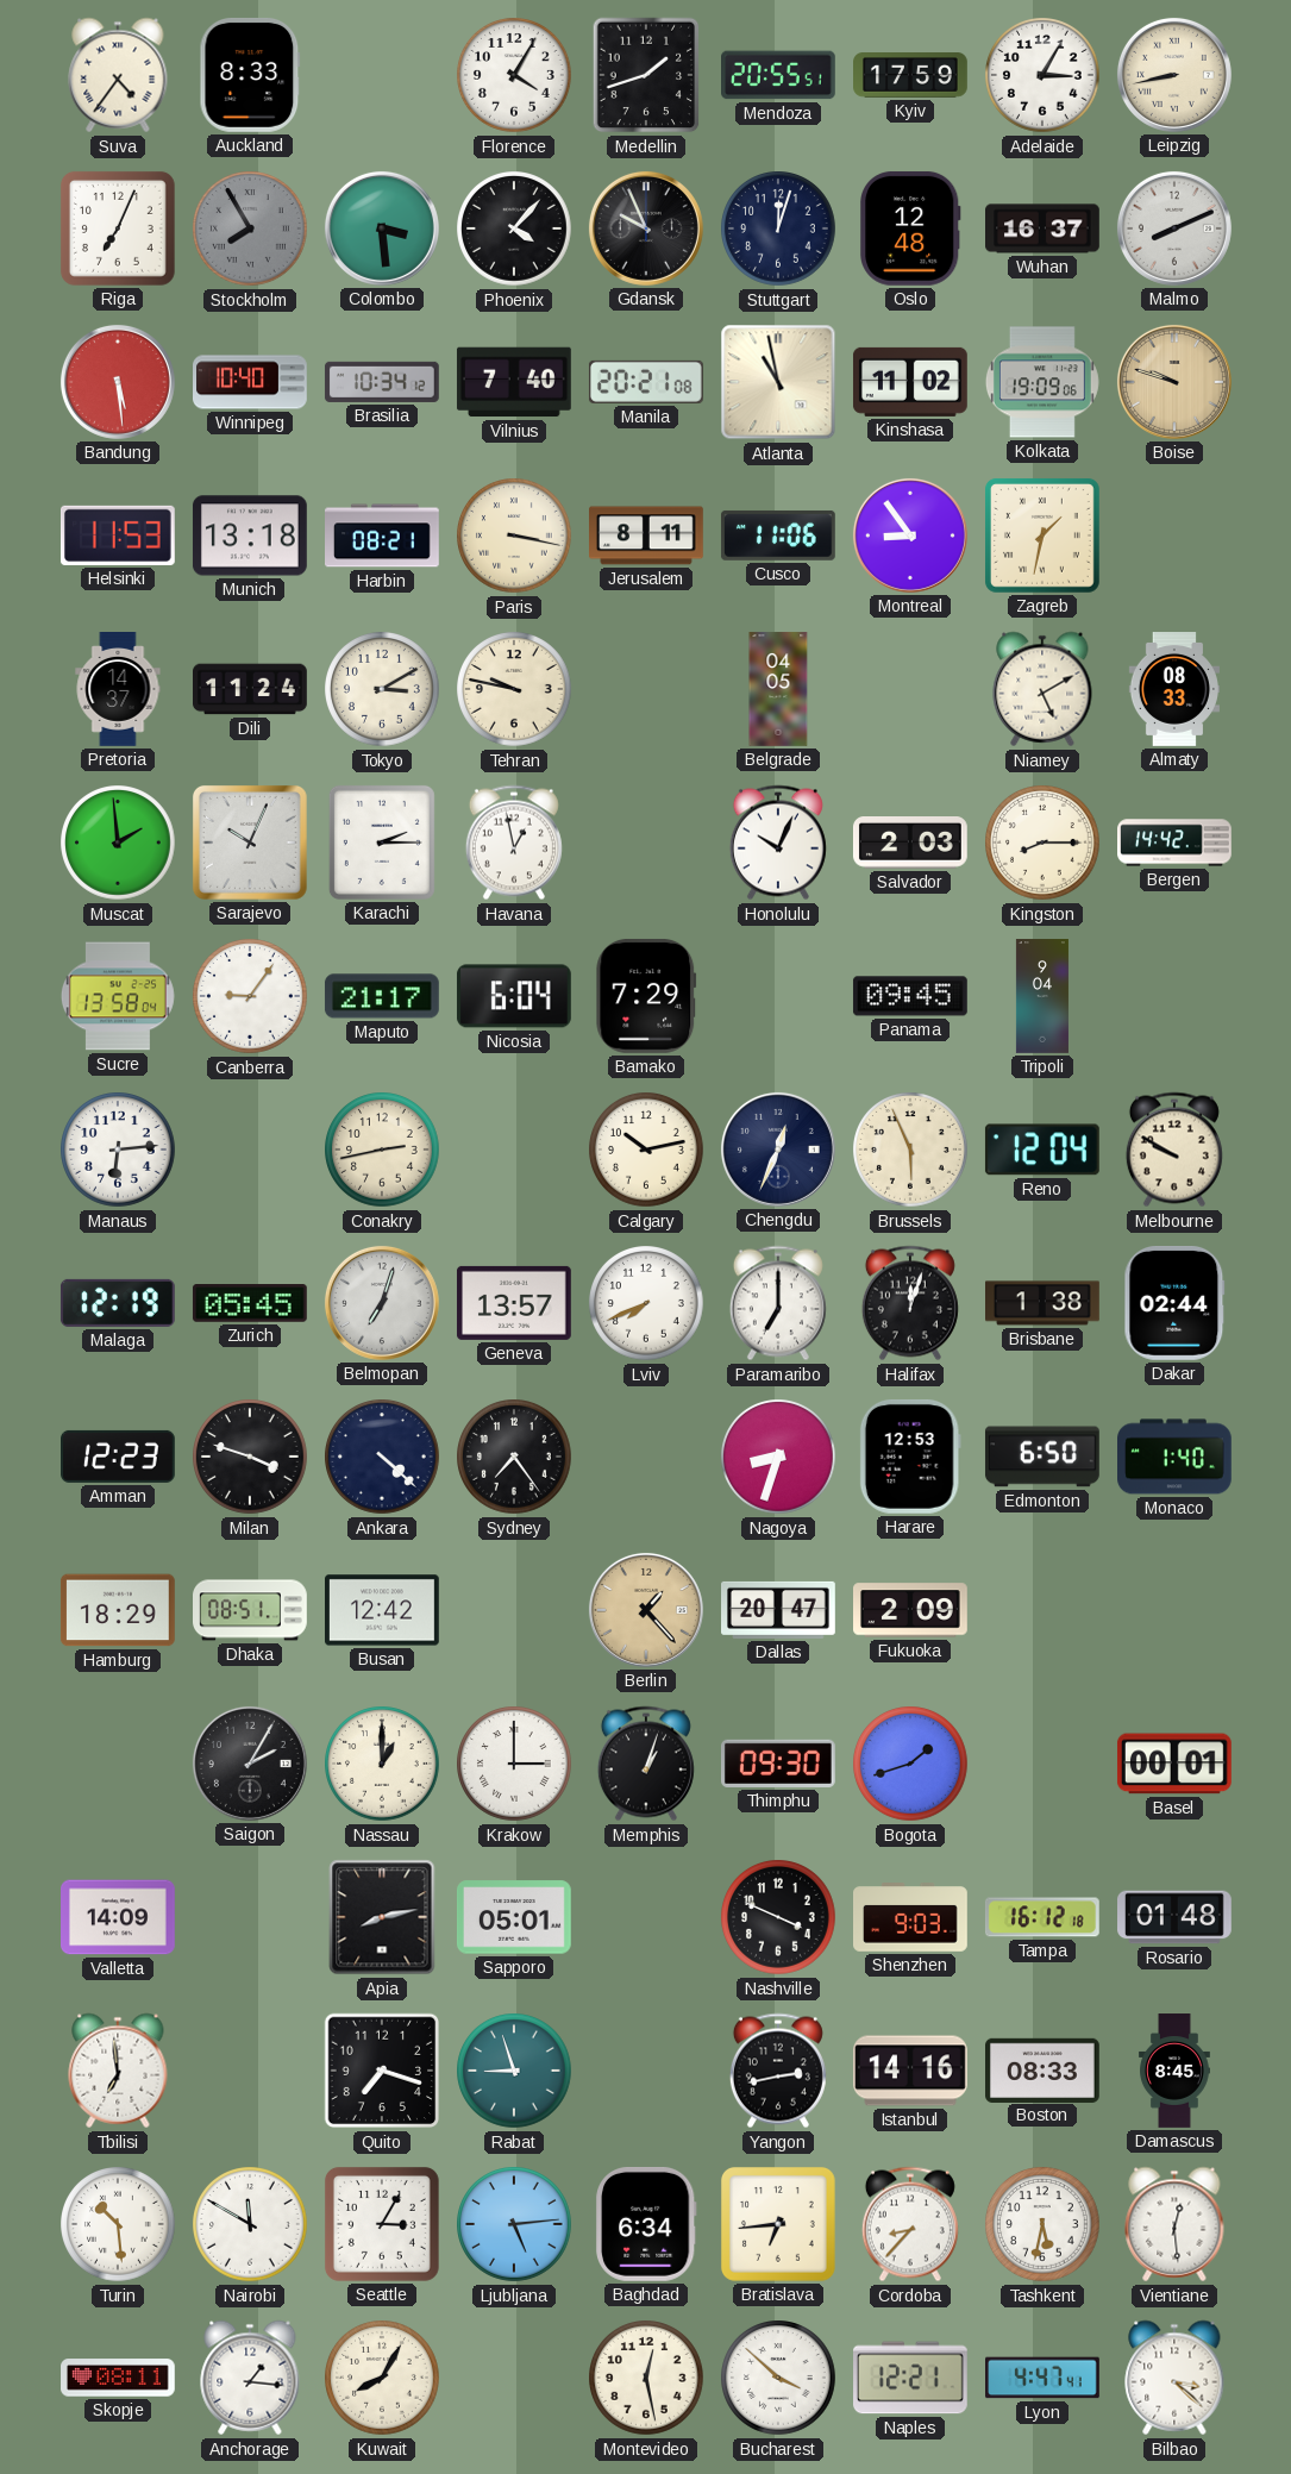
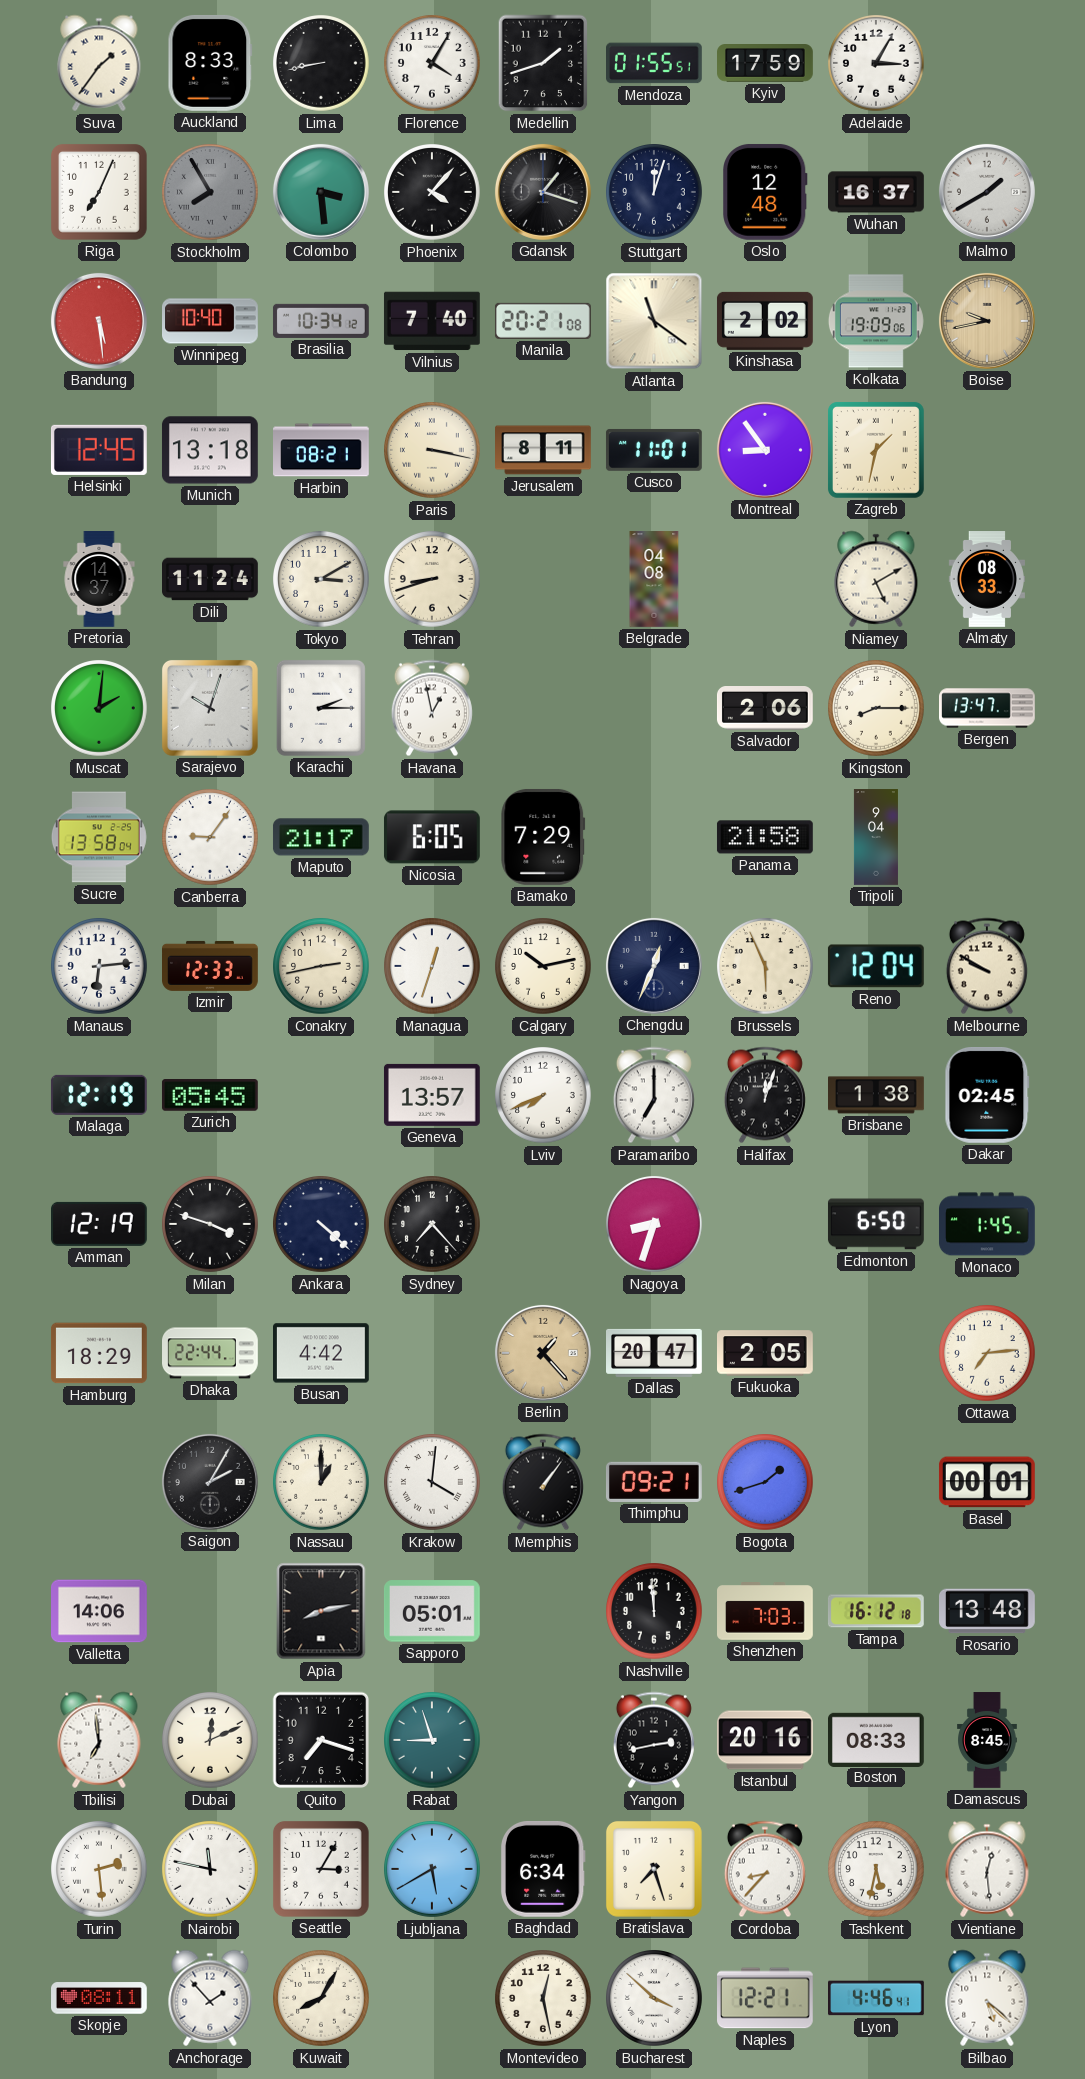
Suva: 4:36 -> 1:36 (99, 63)
Lima: none -> 8:43 (322, 64)
Mendoza: 20:55 -> 01:55 (655, 63)
Leipzig: 8:43 -> none (1174, 75)
Gdansk: 9:56 -> 1:18 (543, 192)
Malmo: 8:11 -> 1:40 (987, 192)
Atlanta: 10:58 -> 11:21 (654, 321)
Kinshasa: 11:02 -> 2:02 (765, 321)
Boise: 9:48 -> 9:43 (987, 321)
Helsinki: 11:53 -> 12:45 (99, 450)
Cusco: 11:06 -> 11:01 (654, 450)
Tehran: 9:47 -> 8:42 (433, 580)
Belgrade: 04:05 -> 04:08 (654, 579)
Muscat: 1:59 -> 2:01 (100, 709)
Sarajevo: 10:04 -> 10:03 (210, 708)
Honolulu: 10:04 -> none (778, 843)
Salvador: 2:03 -> 2:06 (765, 709)
Bergen: 14:42 -> 13:47 (988, 708)
Nicosia: 6:04 -> 6:05 (432, 837)
Panama: 09:45 -> 21:58 (765, 837)
Izmir: none -> 12:33 (211, 966)
Managua: none -> 12:33 (433, 967)
Belmopan: 7:03 -> none (382, 1303)
Dakar: 02:44 -> 02:45 (987, 1096)
Amman: 12:23 -> 12:19 (100, 1224)
Sydney: 7:24 -> 7:23 (433, 1225)
Harare: 12:53 -> none (910, 1457)
Monaco: 1:40 -> 1:45 (988, 1224)
Dhaka: 08:51 -> 22:44 (210, 1353)
Busan: 12:42 -> 4:42 (322, 1353)
Fukuoka: 2:09 -> 2:05 (766, 1353)
Ottawa: none -> 7:14 (988, 1354)
Krakow: 3:00 -> 4:01 (433, 1483)
Memphis: 1:03 -> 1:06 (543, 1482)
Thimphu: 09:30 -> 09:21 (654, 1482)
Valletta: 14:09 -> 14:06 (100, 1611)
Nashville: 3:49 -> 11:59 (655, 1612)
Shenzhen: 9:03 -> 7:03 (766, 1612)
Rosario: 01:48 -> 13:48 (988, 1611)
Dubai: none -> 12:11 (211, 1741)
Istanbul: 14:16 -> 20:16 (766, 1740)
Turin: 10:29 -> 2:29 (100, 1870)
Nairobi: 11:50 -> 11:47 (211, 1870)
Ljubljana: 5:14 -> 5:40 (433, 1870)
Bratislava: 6:44 -> 7:27 (654, 1869)
Anchorage: 1:16 -> 1:53 (210, 1998)
Lyon: 4:47 -> 4:46 (877, 1998)
Bilbao: 3:22 -> 5:22 (987, 1998)
